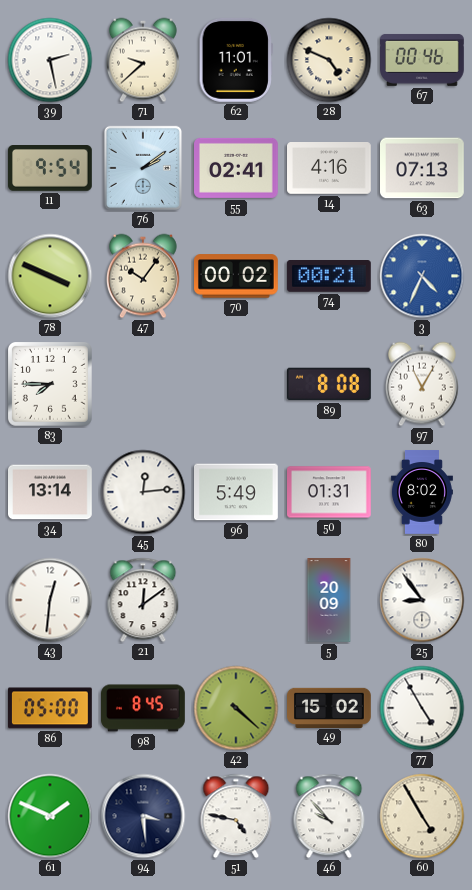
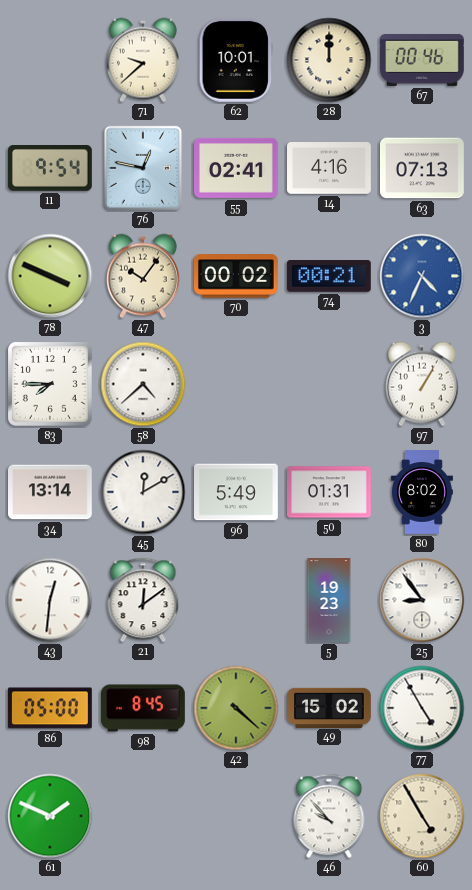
39: 2:28 -> none (50, 60)
62: 11:01 -> 10:01 (235, 60)
28: 4:49 -> 12:00 (329, 60)
76: 2:09 -> 12:47 (143, 168)
58: none -> 4:38 (143, 384)
89: 8:08 -> none (330, 384)
97: 11:05 -> 1:05 (422, 384)
45: 12:14 -> 12:10 (143, 492)
5: 20:09 -> 19:23 (329, 600)
94: 3:29 -> none (143, 816)
51: 4:47 -> none (236, 816)
